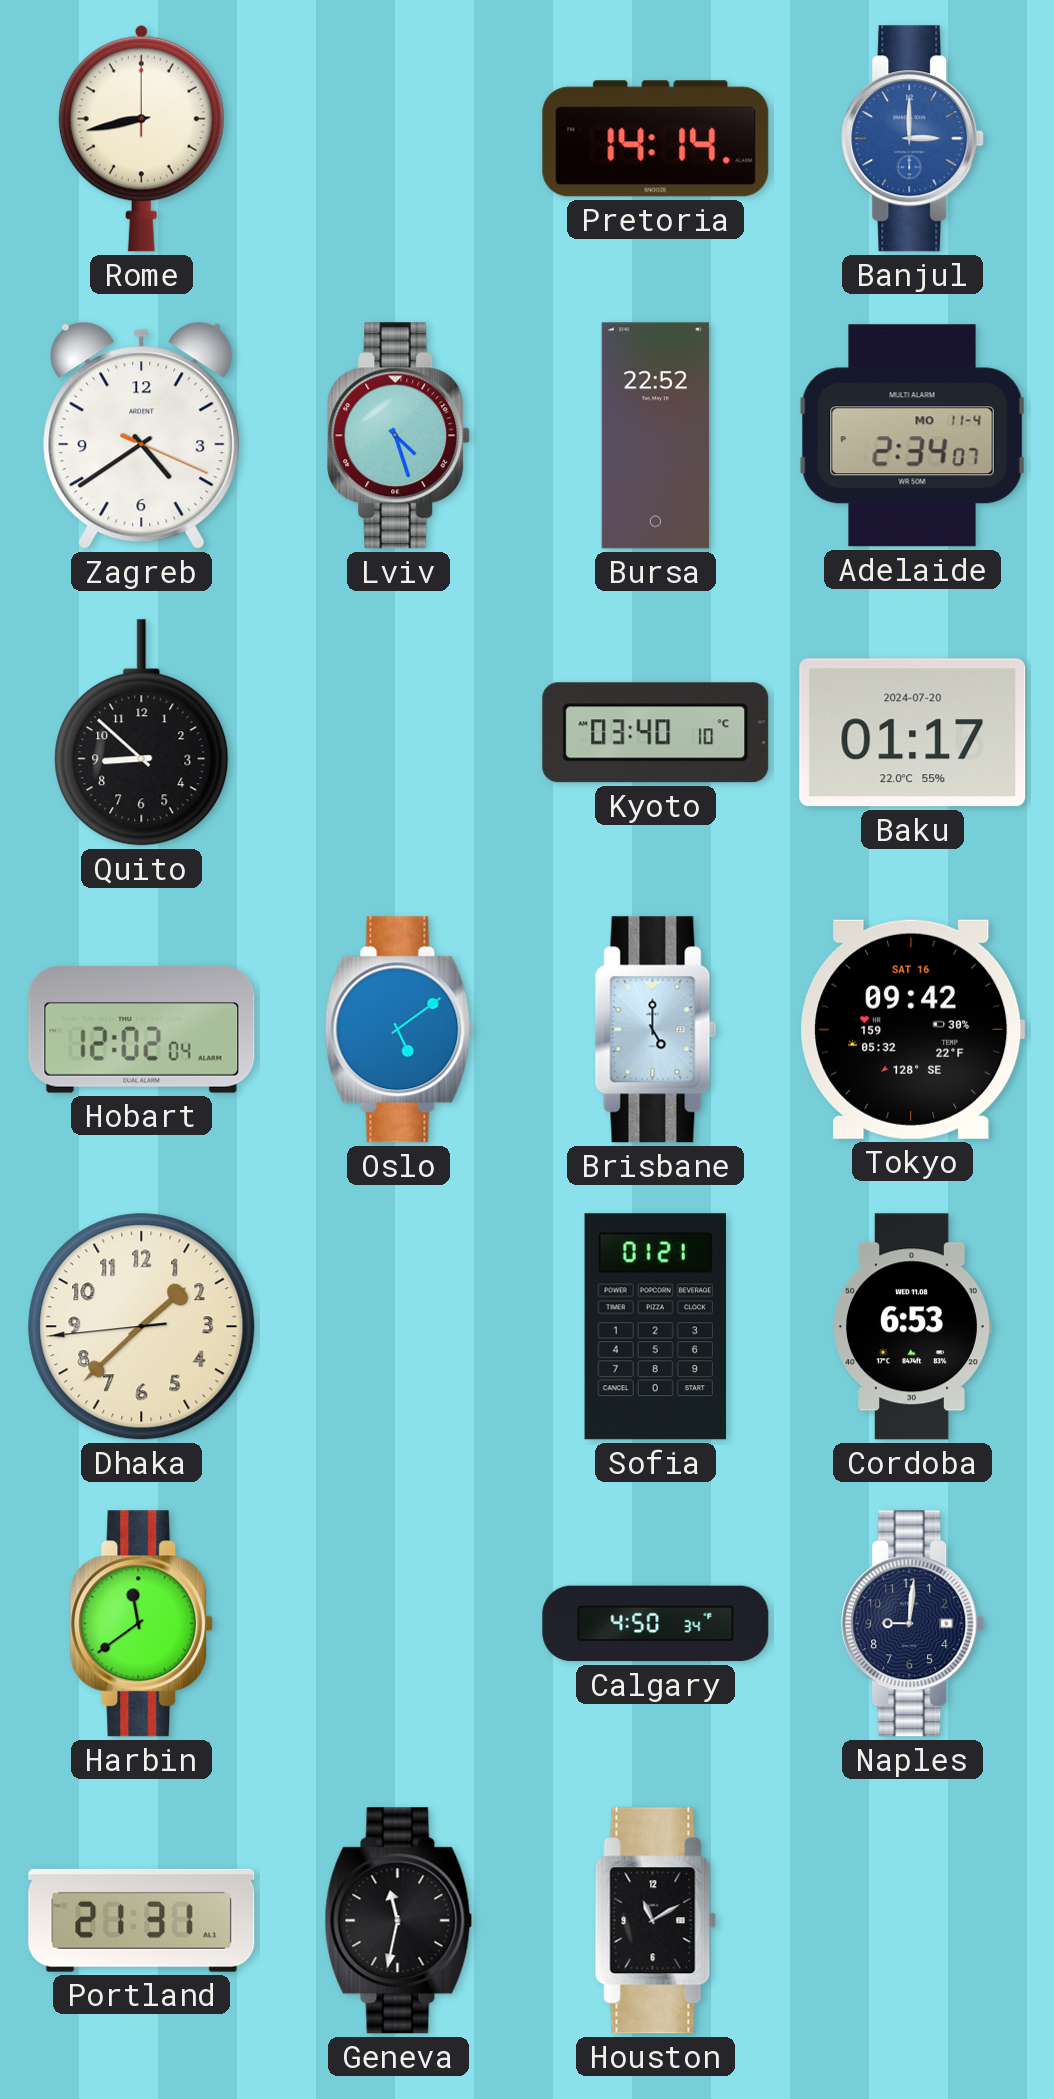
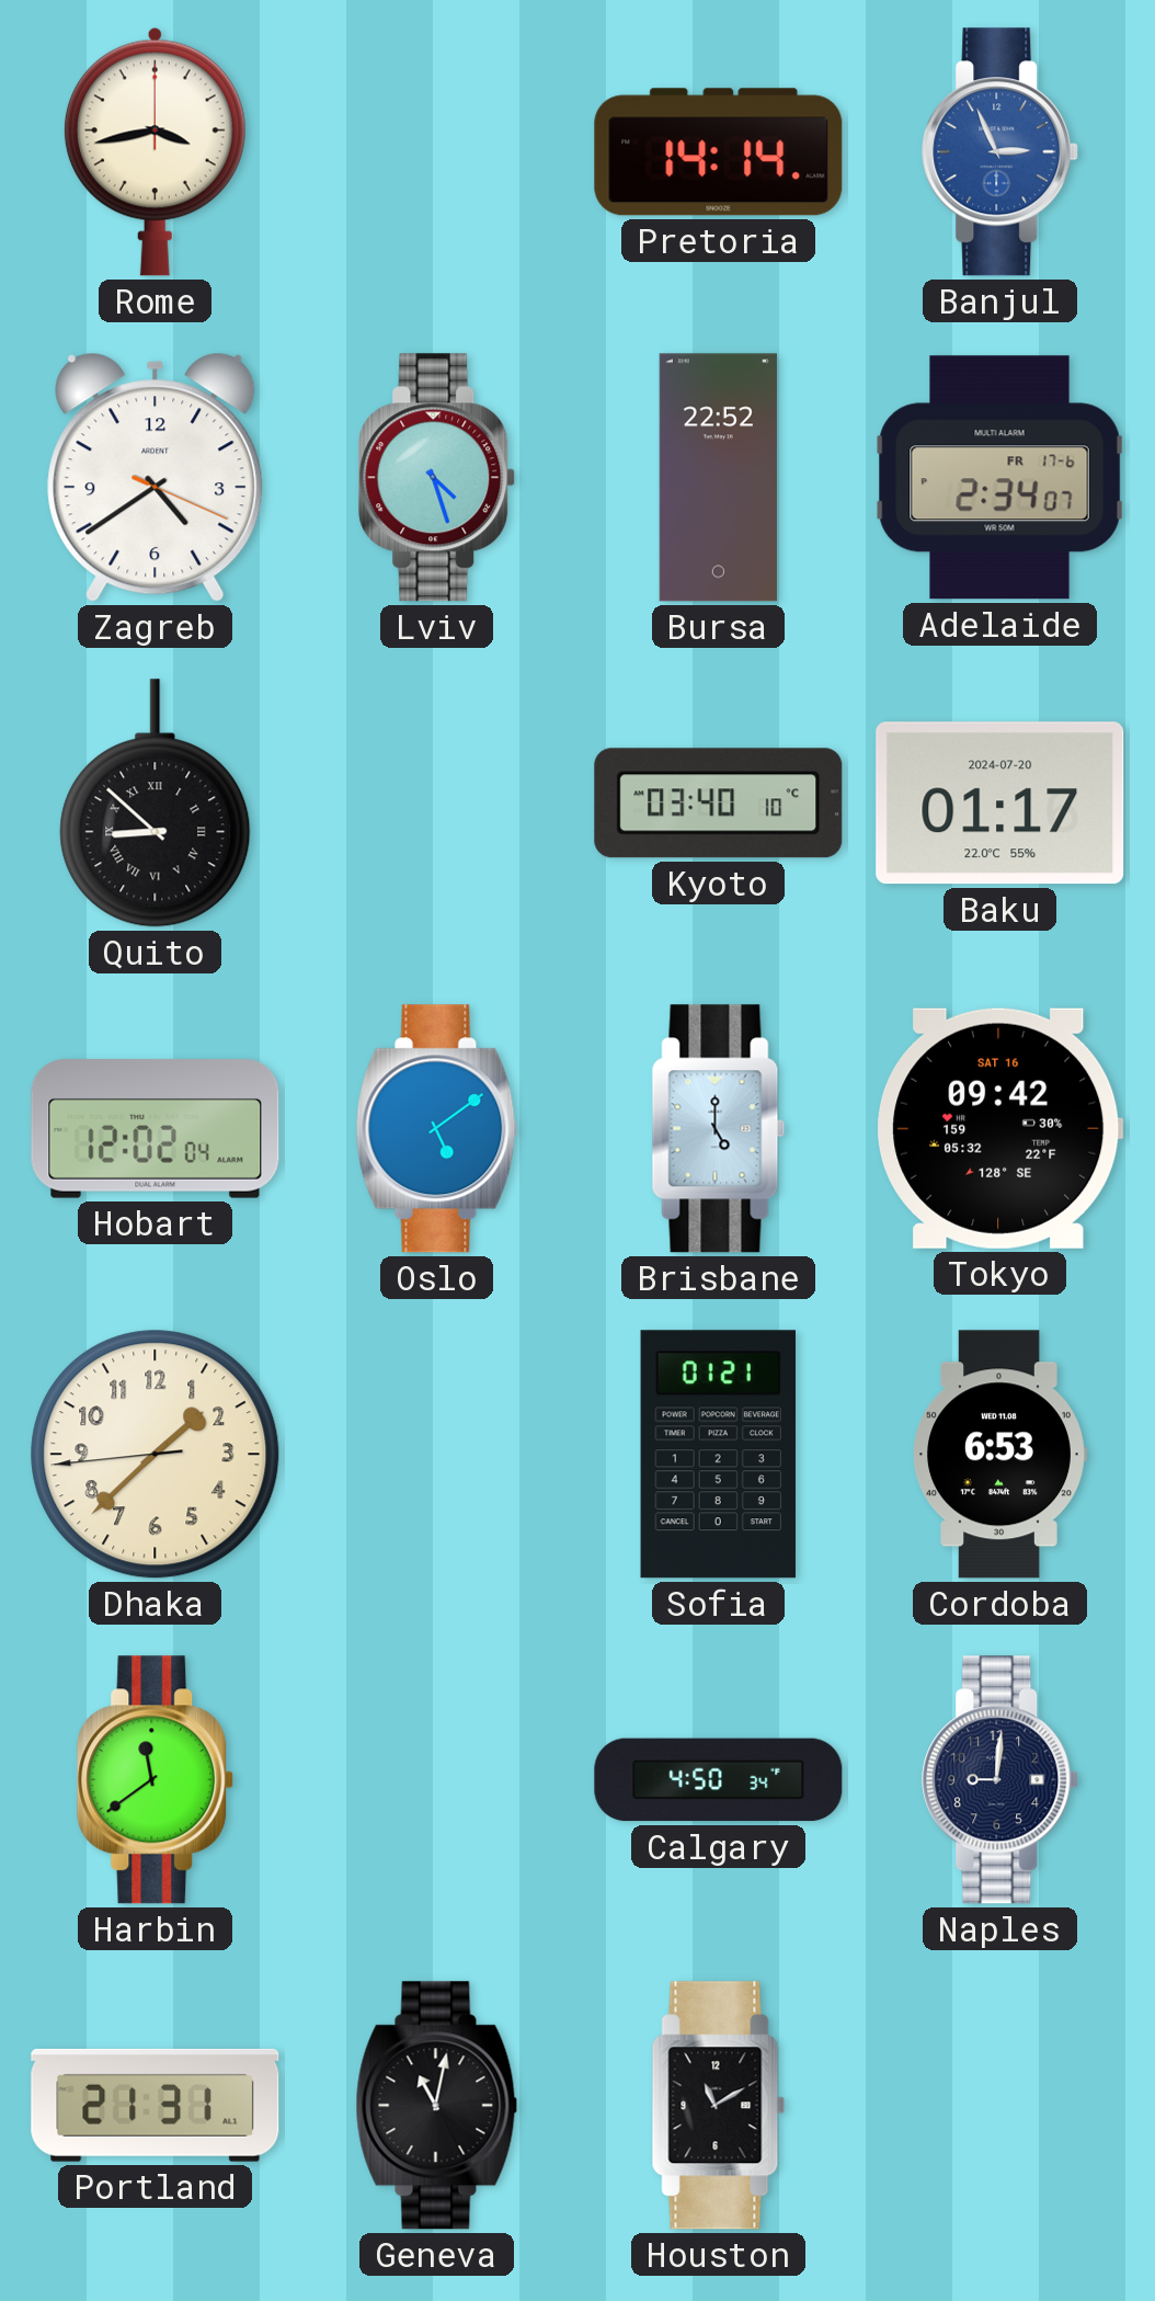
Rome: 8:43 -> 3:43 (155, 151)
Banjul: 3:00 -> 2:56 (1000, 152)
Adelaide date: MO 11-4 -> FR 17-6 (1000, 478)
Quito numerals: Arabic -> Roman (156, 804)
Geneva: 11:32 -> 11:02 (437, 2106)
